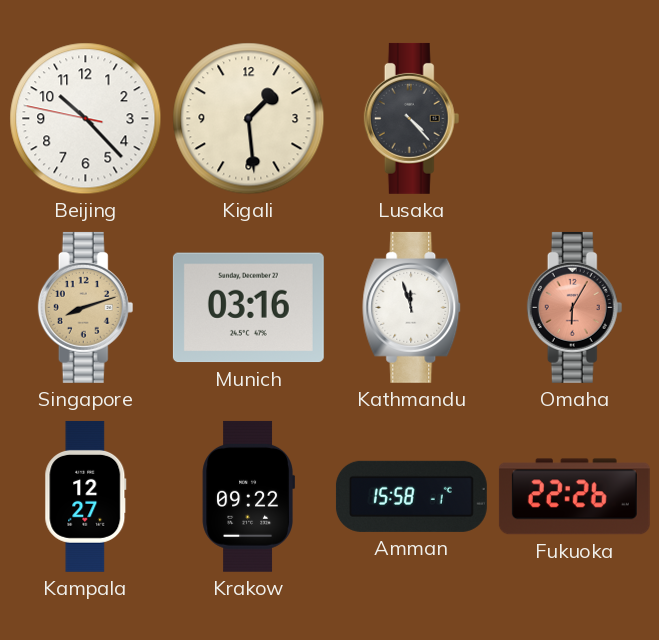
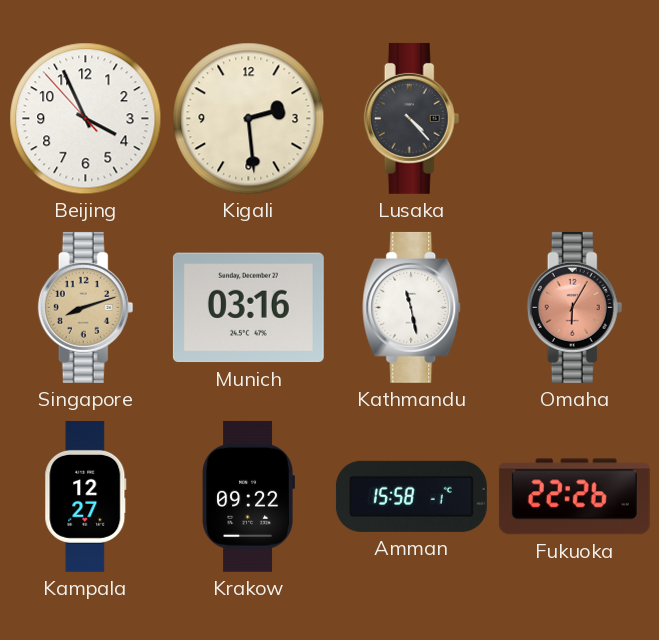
Beijing: 10:22 -> 3:55 (86, 119)
Kigali: 1:29 -> 2:29 (249, 119)
Kathmandu: 11:57 -> 11:28 (412, 307)
